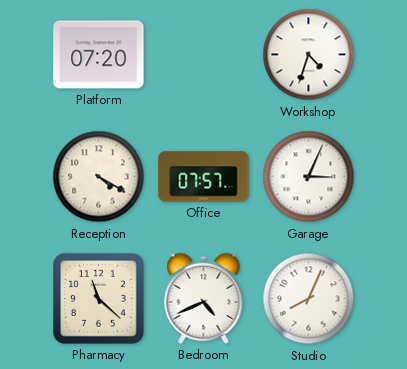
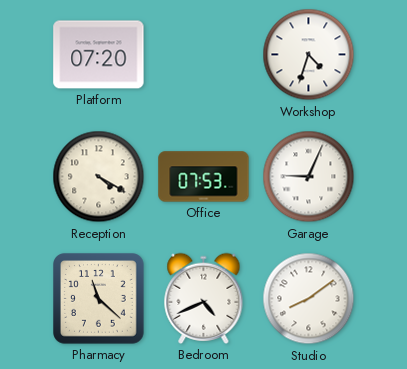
Office: 07:57 -> 07:53 (204, 177)
Garage: 3:04 -> 9:04 (309, 177)
Studio: 8:04 -> 8:09 (309, 299)
